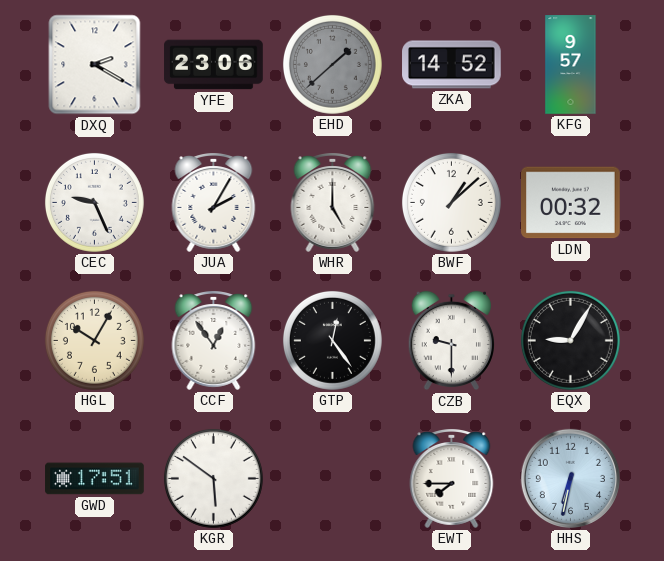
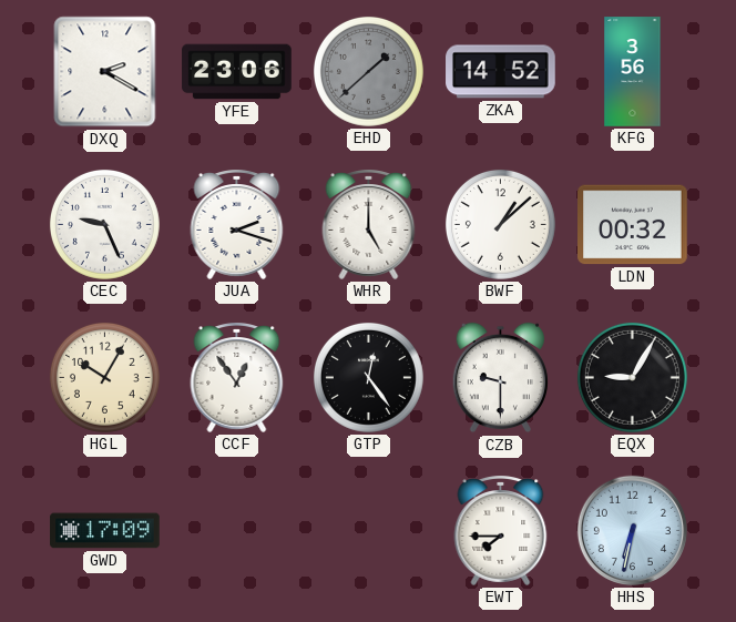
KFG: 9:57 -> 3:56 (633, 72)
JUA: 2:05 -> 2:18 (237, 224)
GWD: 17:51 -> 17:09 (105, 531)
KGR: 5:51 -> none (213, 478)
